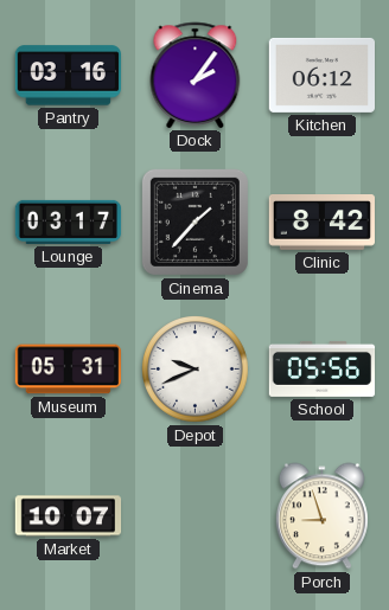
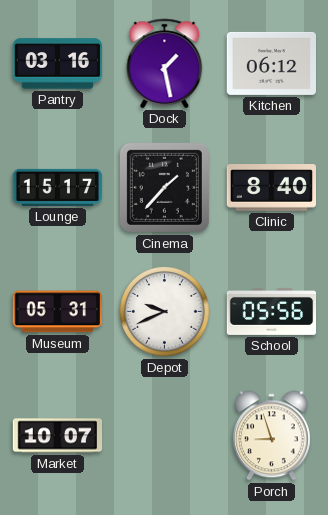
Dock: 2:06 -> 1:28 (165, 63)
Lounge: 03:17 -> 15:17 (58, 187)
Clinic: 8:42 -> 8:40 (271, 188)
